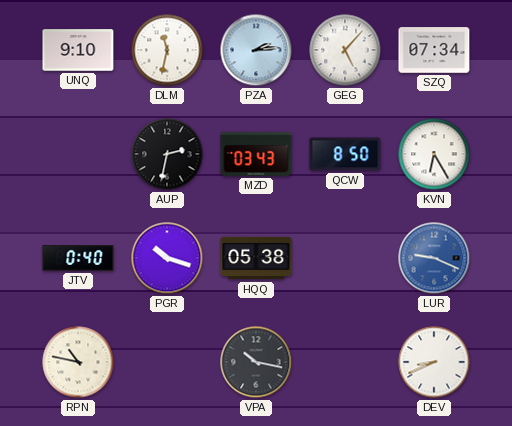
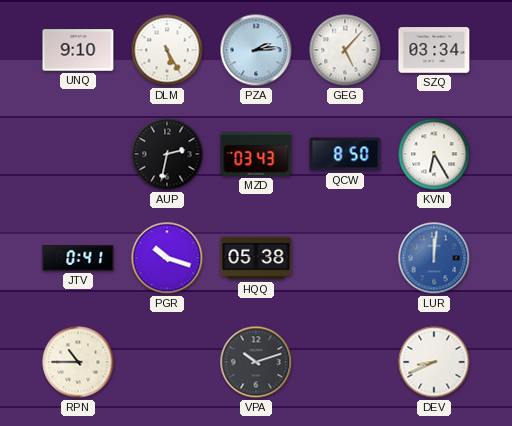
DLM: 11:32 -> 5:25 (167, 50)
SZQ: 07:34 -> 03:34 (434, 50)
JTV: 0:40 -> 0:41 (78, 258)
LUR: 9:19 -> 12:01 (434, 258)
RPN: 10:47 -> 10:45 (78, 362)
VPA: 10:17 -> 10:12 (256, 362)
